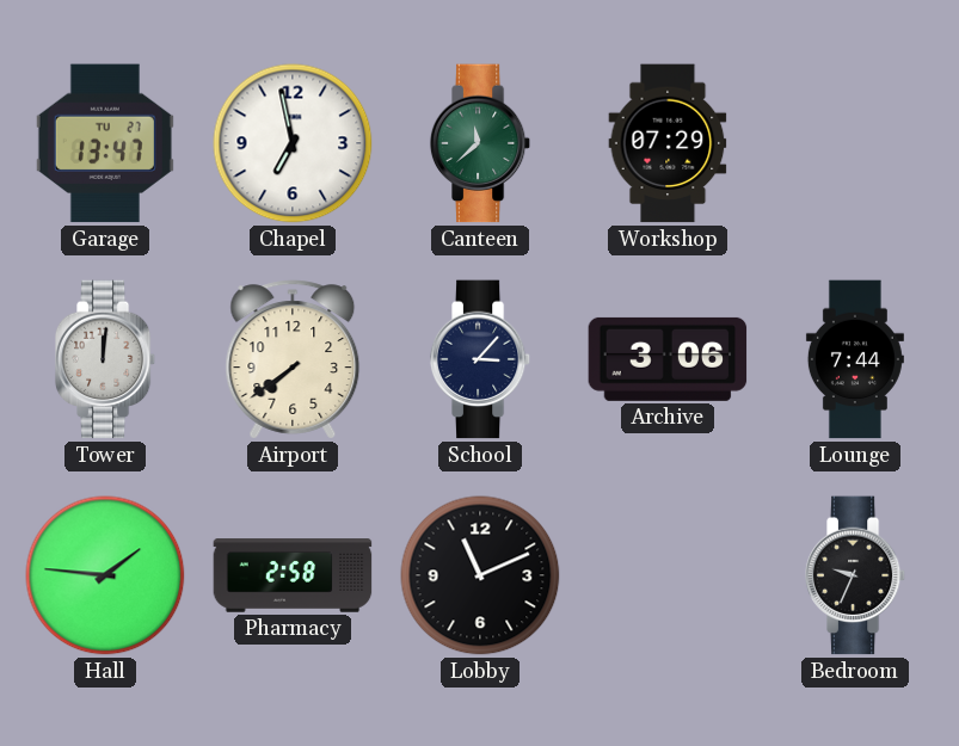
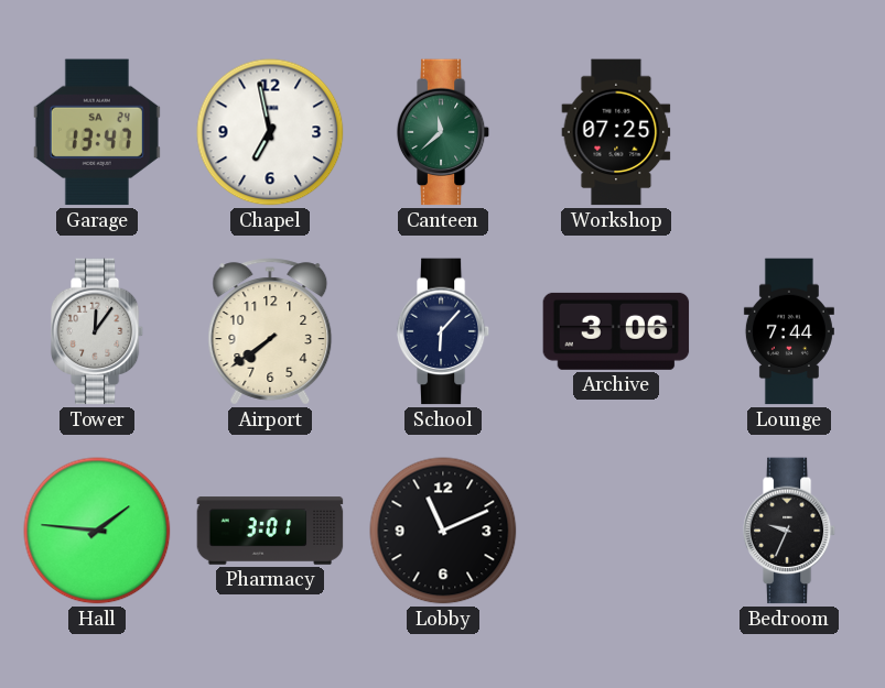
Garage date: TU 27 -> SA 24 (97, 132)
Workshop: 07:29 -> 07:25 (616, 132)
Tower: 12:01 -> 12:06 (97, 331)
School: 3:07 -> 6:07 (443, 331)
Pharmacy: 2:58 -> 3:01 (270, 531)
